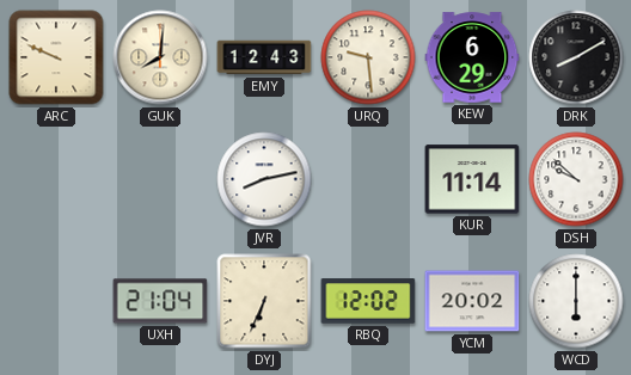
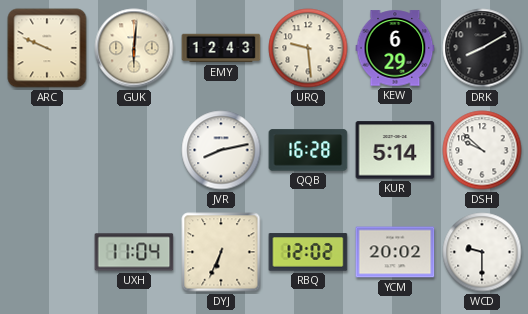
GUK: 8:01 -> 6:01 (134, 48)
QQB: none -> 16:28 (308, 150)
KUR: 11:14 -> 5:14 (395, 150)
UXH: 21:04 -> 11:04 (134, 252)
WCD: 6:00 -> 9:30 (482, 252)
